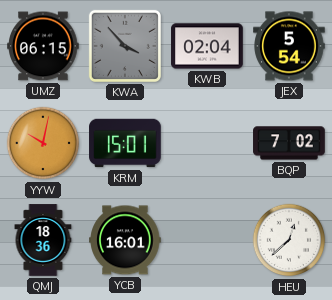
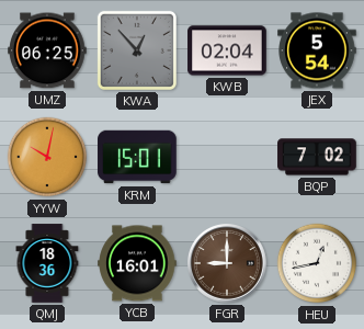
UMZ: 06:15 -> 06:25 (47, 50)
KWA: 3:53 -> 12:53 (137, 50)
FGR: none -> 9:00 (228, 264)
HEU: 12:38 -> 12:43 (317, 263)
